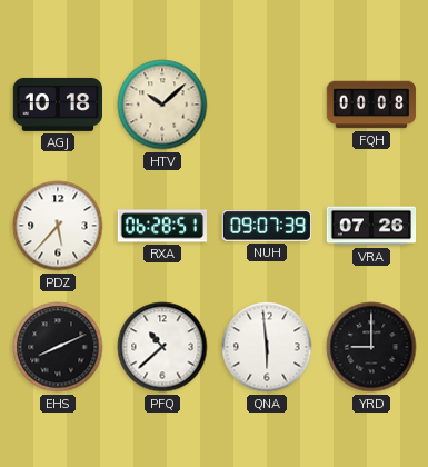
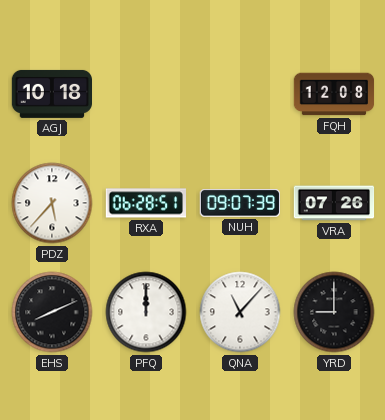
HTV: 10:08 -> none (162, 105)
FQH: 00:08 -> 12:08 (334, 94)
PFQ: 10:38 -> 12:00 (146, 312)
QNA: 5:59 -> 11:07 (240, 312)
